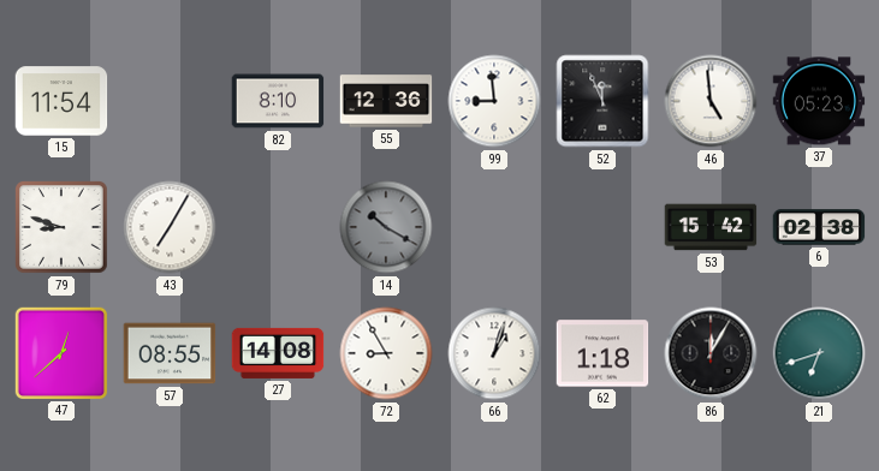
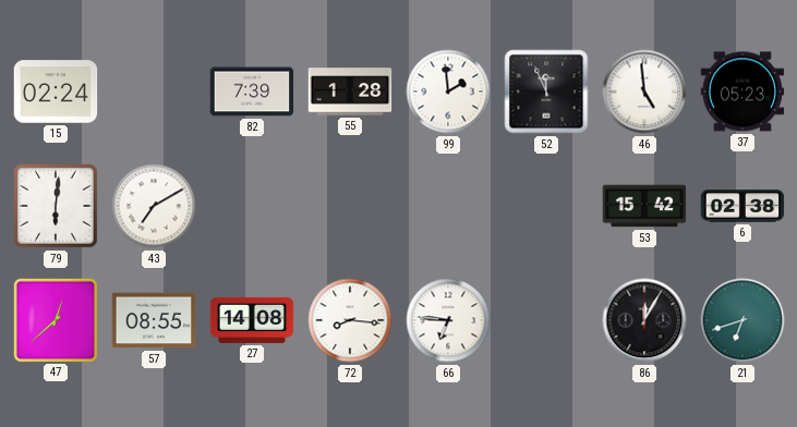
15: 11:54 -> 02:24 (56, 91)
82: 8:10 -> 7:39 (252, 91)
55: 12:36 -> 1:28 (350, 91)
99: 8:59 -> 1:59 (448, 91)
79: 8:48 -> 6:01 (57, 207)
43: 7:05 -> 7:10 (154, 206)
14: 10:20 -> none (386, 227)
72: 8:55 -> 8:16 (350, 320)
66: 1:03 -> 6:46 (448, 320)
62: 1:18 -> none (602, 353)
